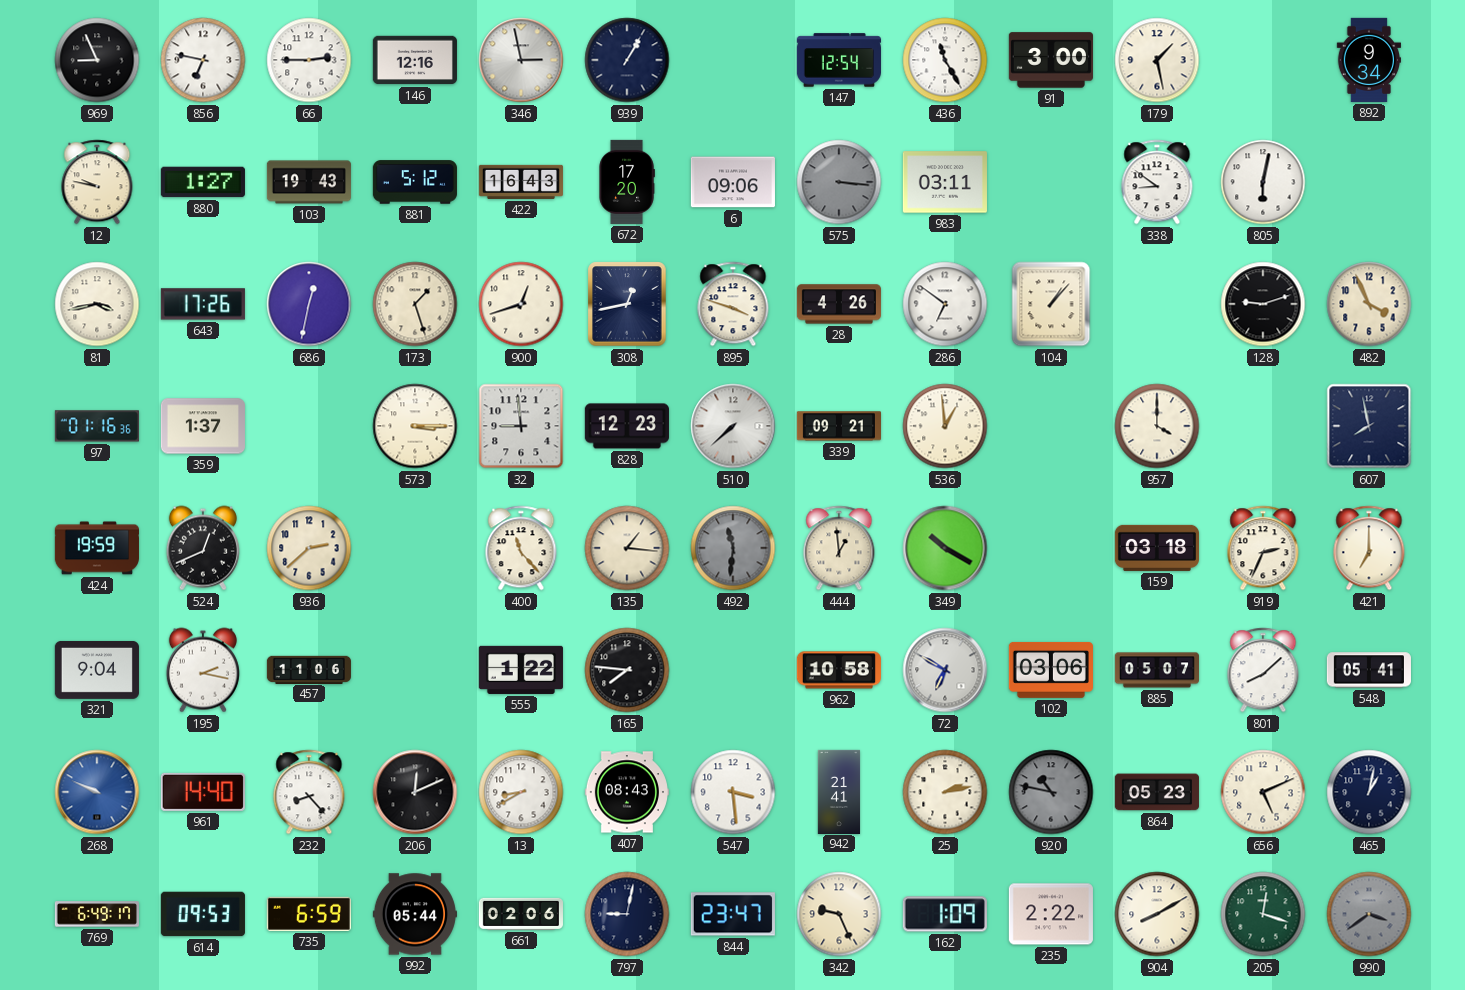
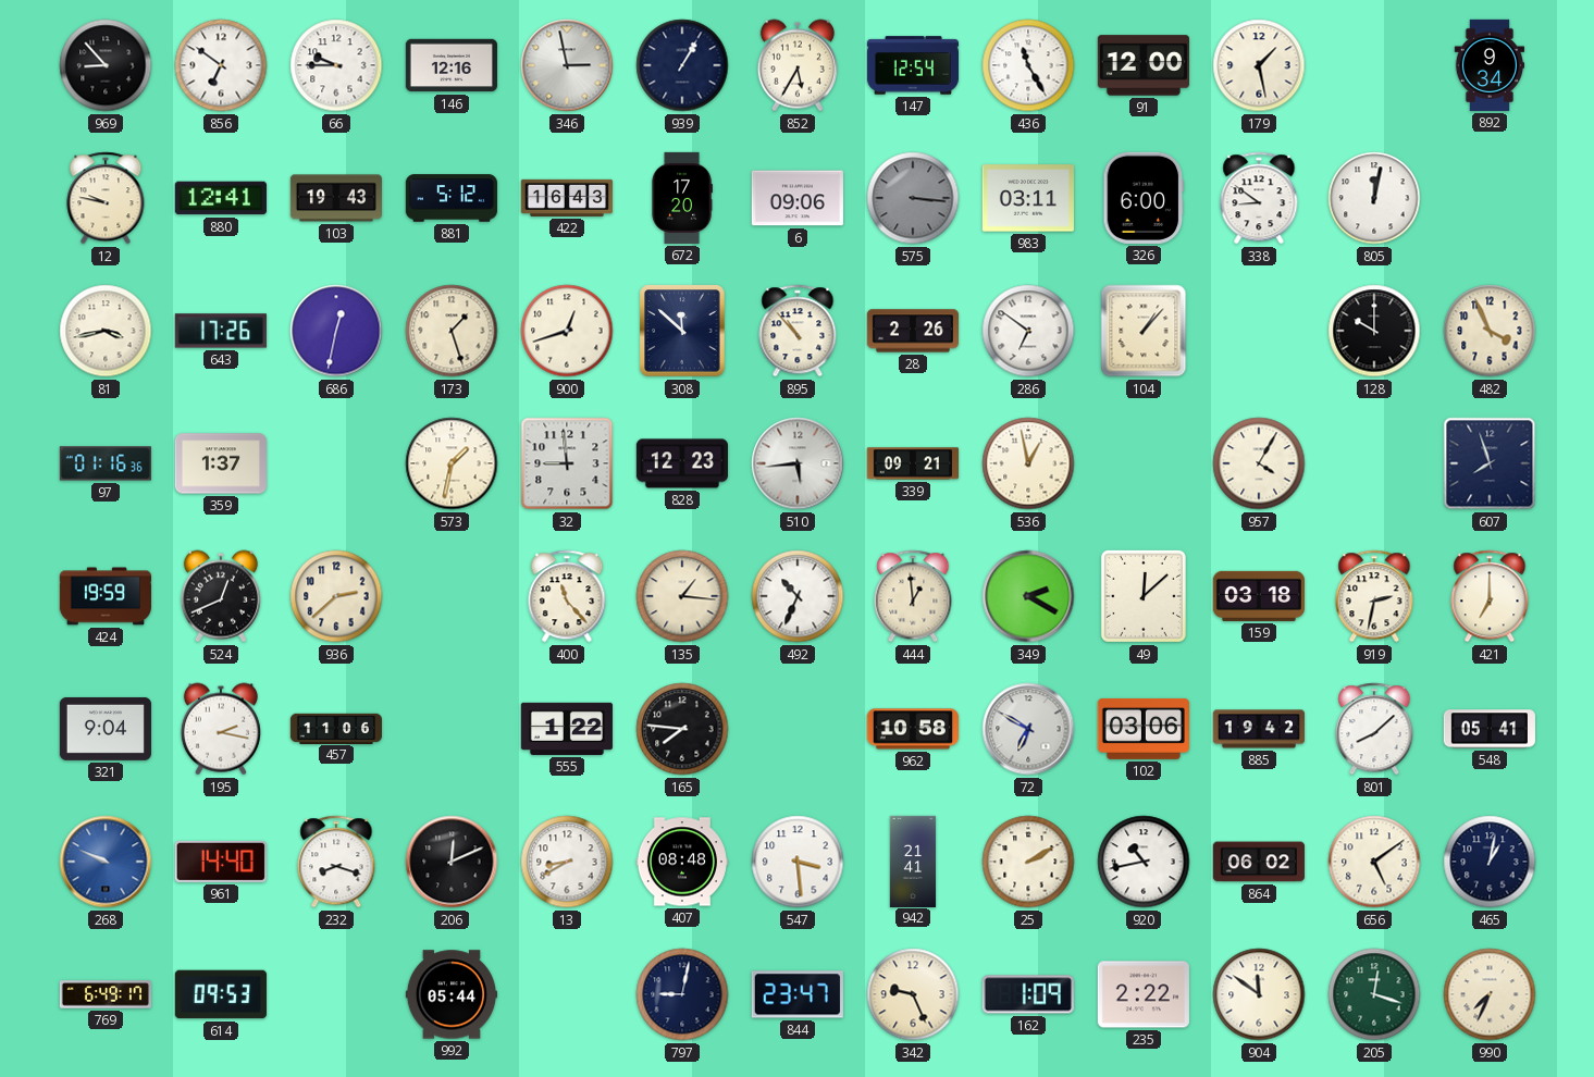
969: 8:56 -> 8:53 (106, 65)
856: 6:47 -> 6:51 (221, 65)
66: 2:45 -> 9:45 (336, 65)
852: none -> 5:35 (798, 65)
91: 3:00 -> 12:00 (1144, 65)
880: 1:27 -> 12:41 (221, 198)
326: none -> 6:00 (1144, 198)
805: 6:02 -> 12:02 (1374, 198)
308: 12:43 -> 11:52 (682, 331)
895: 3:48 -> 10:53 (798, 331)
28: 4:26 -> 2:26 (913, 331)
128: 9:12 -> 10:00 (1374, 331)
573: 3:15 -> 1:32 (452, 463)
510: 7:38 -> 5:44 (798, 463)
536: 12:59 -> 12:58 (1028, 463)
957: 4:00 -> 4:05 (1259, 463)
607: 7:58 -> 7:57 (1490, 463)
492: 11:31 -> 10:34 (798, 596)
492 dial: grey -> white (798, 596)
349: 10:20 -> 2:20 (1028, 596)
49: none -> 12:08 (1144, 596)
919: 2:34 -> 2:32 (1374, 596)
885: 05:07 -> 19:42 (1259, 729)
232: 8:23 -> 8:18 (336, 862)
407: 08:43 -> 08:48 (682, 862)
25: 2:13 -> 2:10 (1028, 862)
920: 10:47 -> 10:43 (1144, 862)
920 dial: grey -> white (1144, 862)
864: 05:23 -> 06:02 (1259, 862)
656: 5:11 -> 5:09 (1374, 862)
735: 6:59 -> none (309, 914)
661: 02:06 -> none (521, 914)
904: 8:10 -> 11:51 (1259, 994)
990: 3:39 -> 7:34 (1490, 994)
990 dial: grey -> cream (1490, 994)
